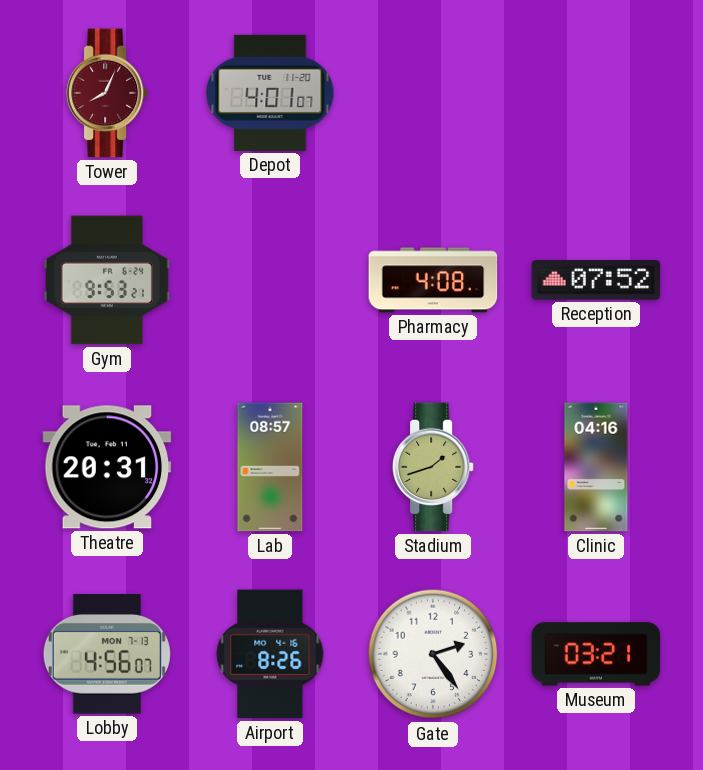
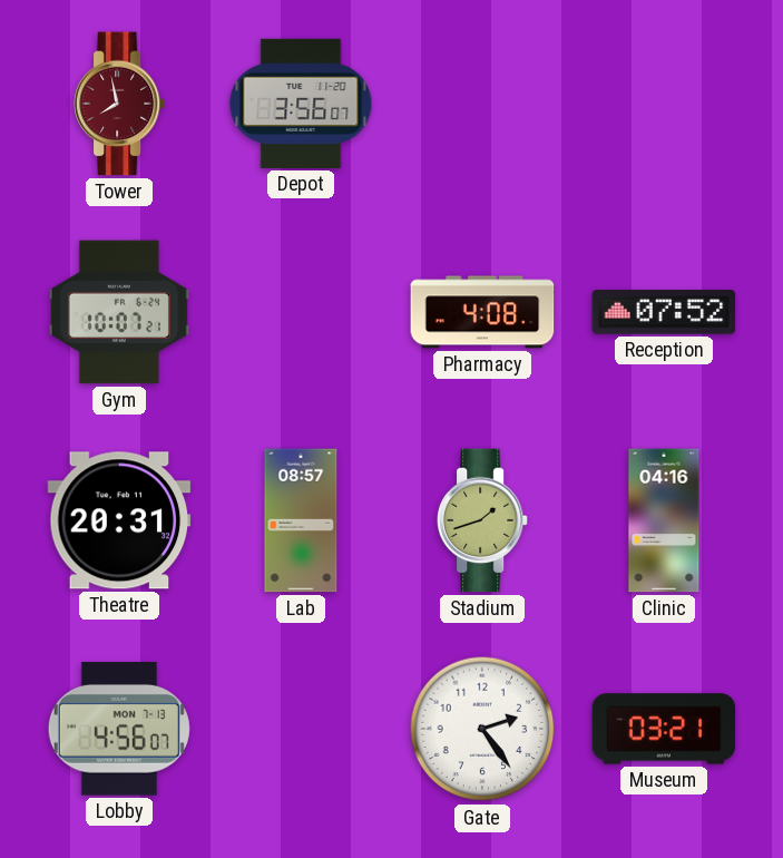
Tower: 8:04 -> 7:58 (119, 104)
Depot: 4:01 -> 3:56 (301, 104)
Gym: 9:53 -> 10:07 (119, 312)
Airport: 8:26 -> none (270, 654)
